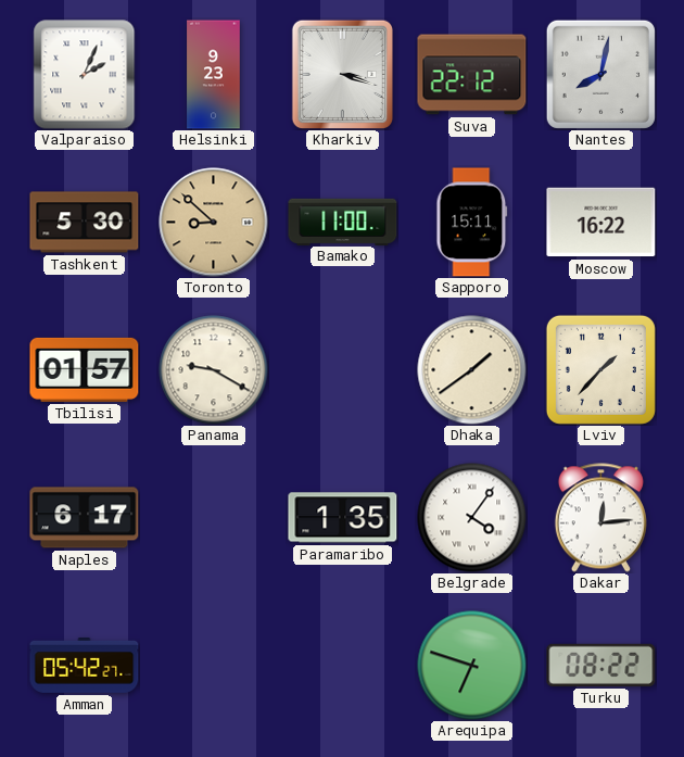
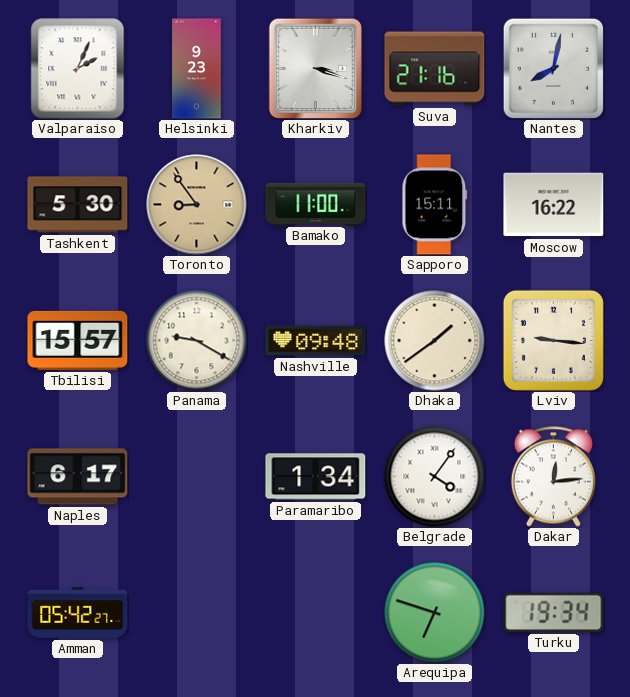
Suva: 22:12 -> 21:16 (435, 69)
Toronto: 8:52 -> 8:54 (197, 205)
Tbilisi: 01:57 -> 15:57 (78, 340)
Nashville: none -> 09:48 (316, 341)
Lviv: 1:37 -> 9:16 (553, 340)
Paramaribo: 1:35 -> 1:34 (316, 477)
Turku: 08:22 -> 19:34 (554, 612)
